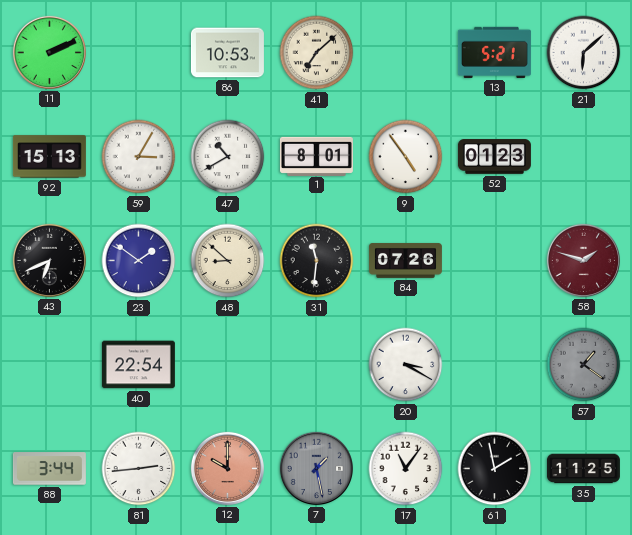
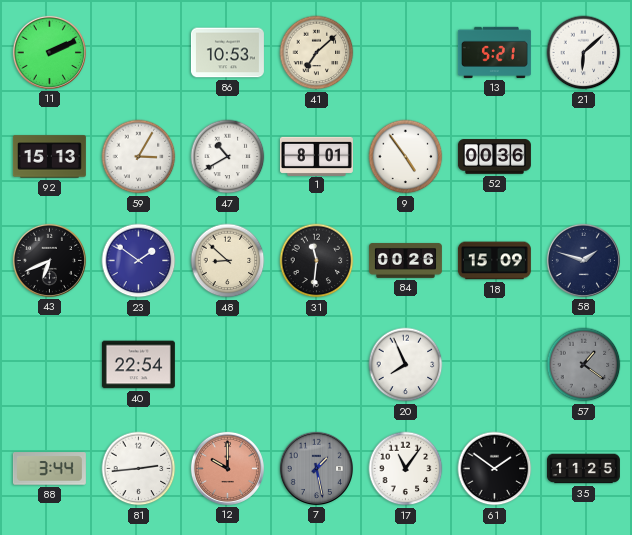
52: 01:23 -> 00:36 (494, 157)
84: 07:26 -> 00:26 (405, 261)
18: none -> 15:09 (494, 261)
58 dial: burgundy -> navy (583, 260)
20: 3:20 -> 7:56 (406, 365)
61: 1:58 -> 1:51 (495, 469)
